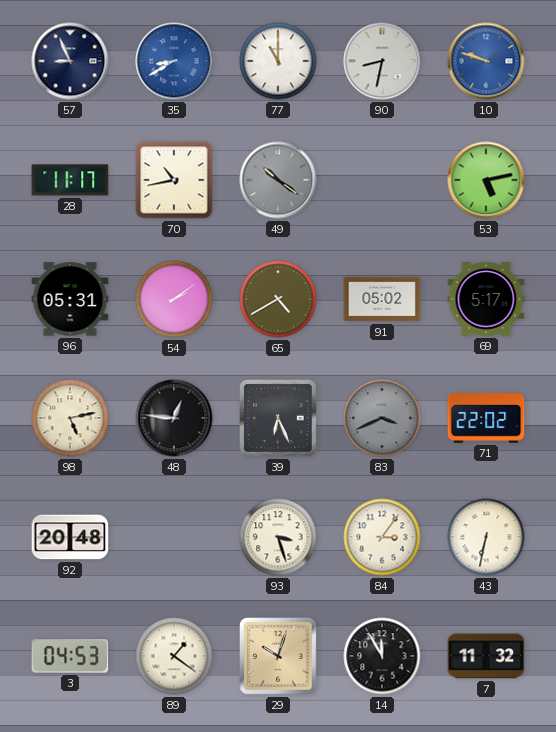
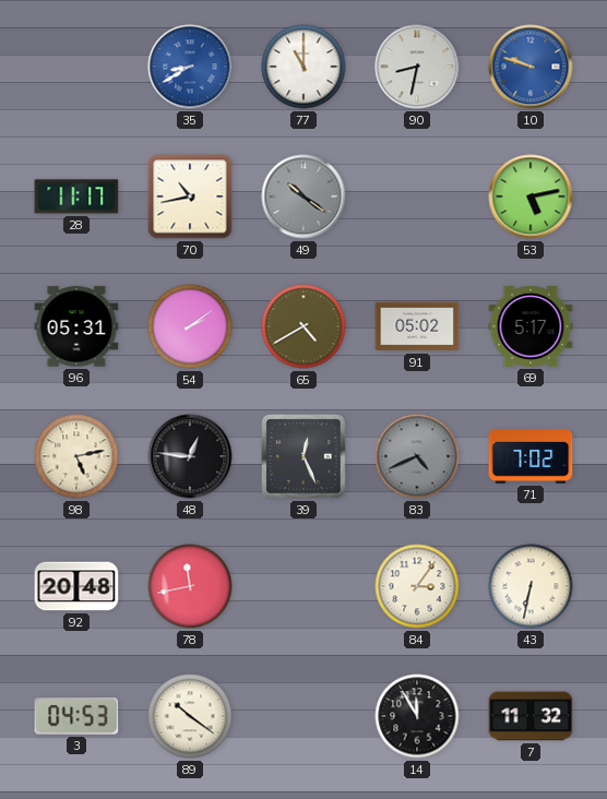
57: 8:56 -> none (70, 61)
39: 6:26 -> 12:26 (305, 457)
83: 3:41 -> 4:41 (417, 456)
71: 22:02 -> 7:02 (531, 456)
78: none -> 11:43 (190, 586)
93: 3:27 -> none (278, 537)
89: 1:21 -> 10:21 (190, 716)
29: 10:03 -> none (279, 657)
